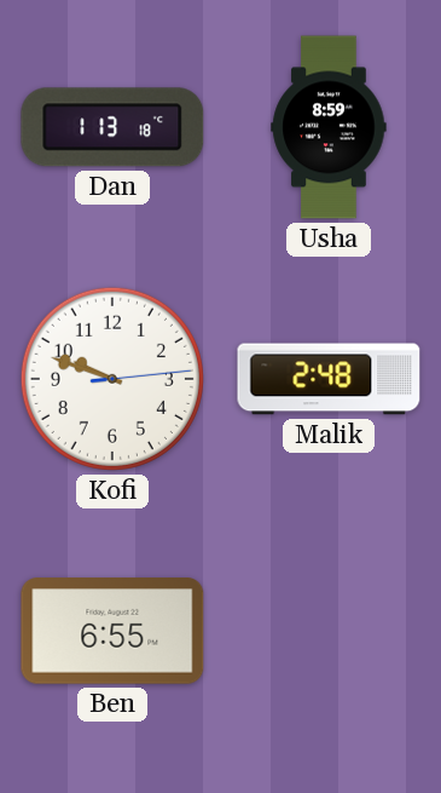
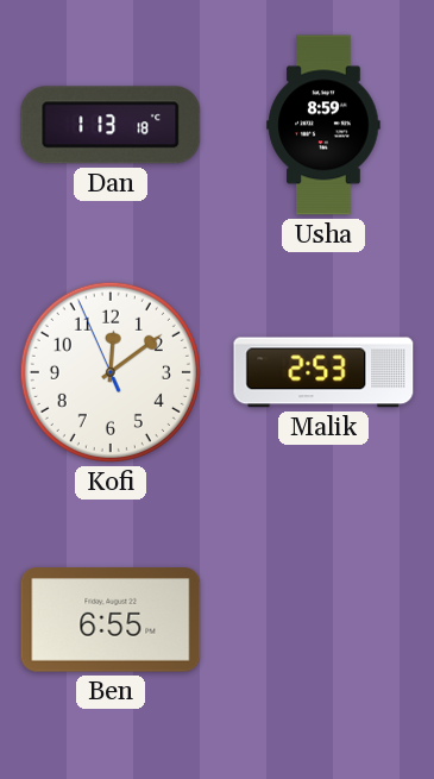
Kofi: 9:48 -> 12:08 (111, 372)
Malik: 2:48 -> 2:53 (323, 372)
